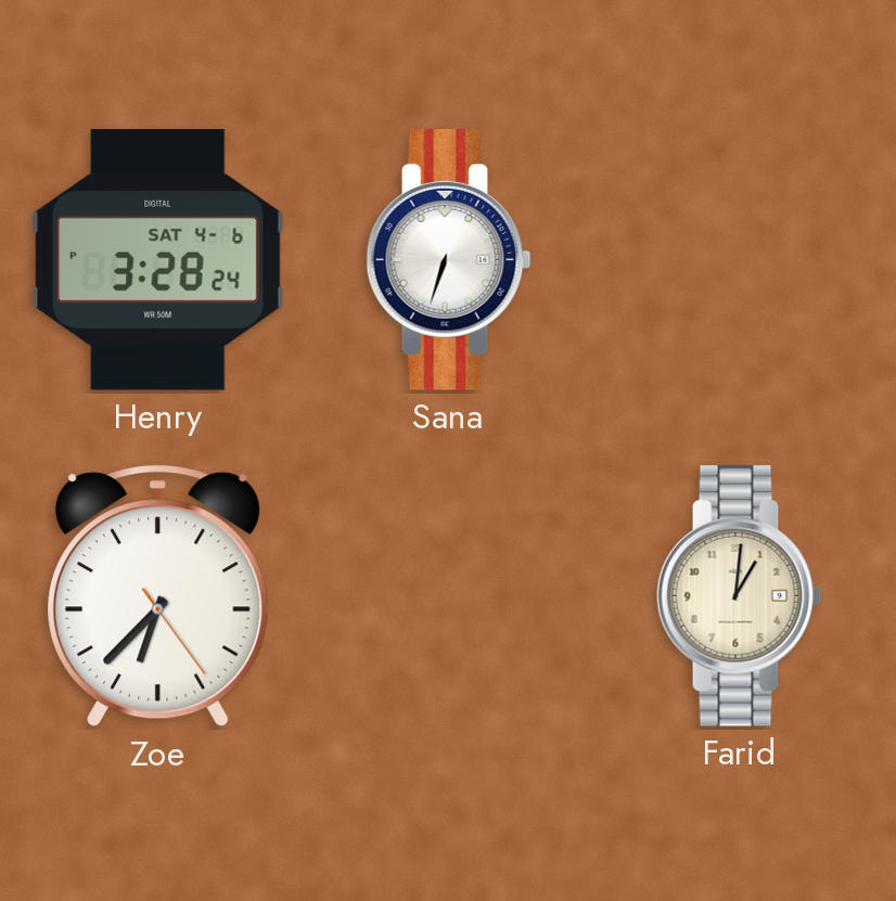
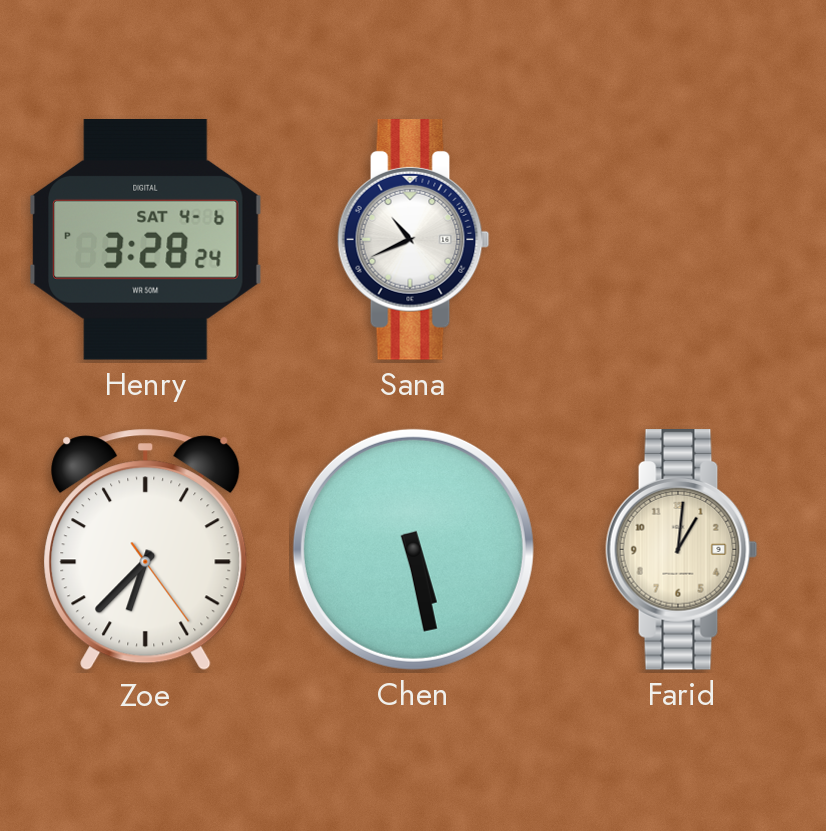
Sana: 6:33 -> 10:41 (414, 240)
Chen: none -> 5:28 (413, 549)
